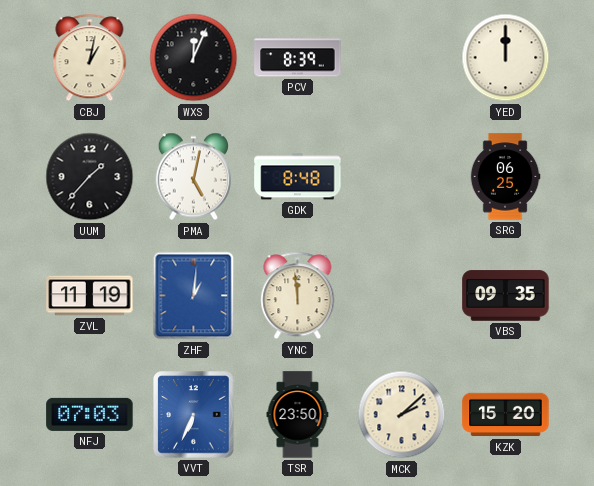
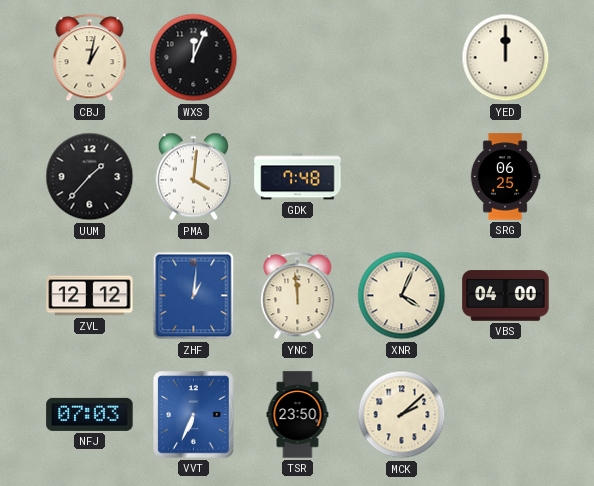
PCV: 8:39 -> none (298, 58)
PMA: 5:02 -> 4:01 (193, 177)
GDK: 8:48 -> 7:48 (298, 177)
ZVL: 11:19 -> 12:12 (90, 296)
XNR: none -> 4:04 (402, 296)
VBS: 09:35 -> 04:00 (506, 296)
KZK: 15:20 -> none (506, 415)
